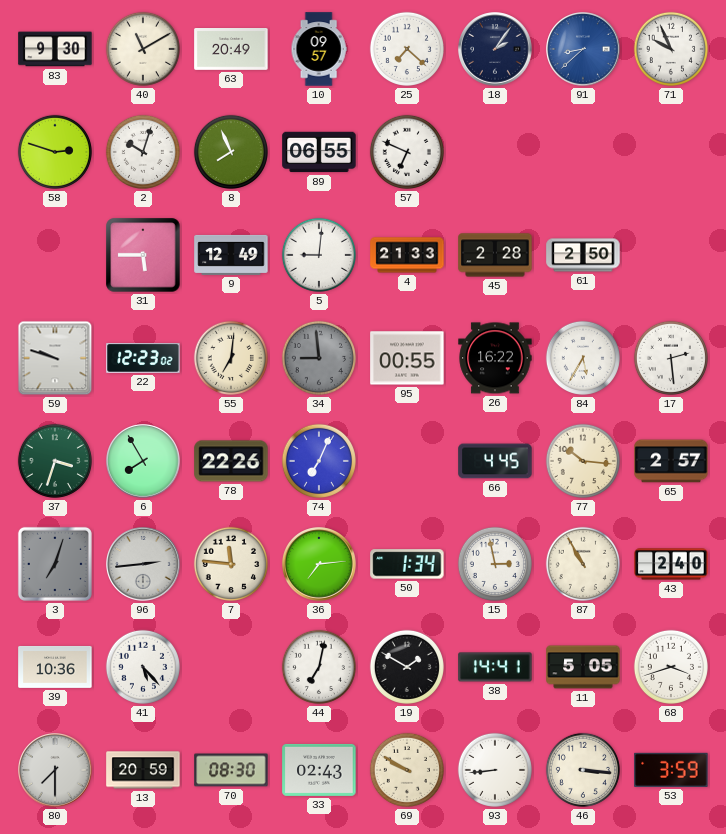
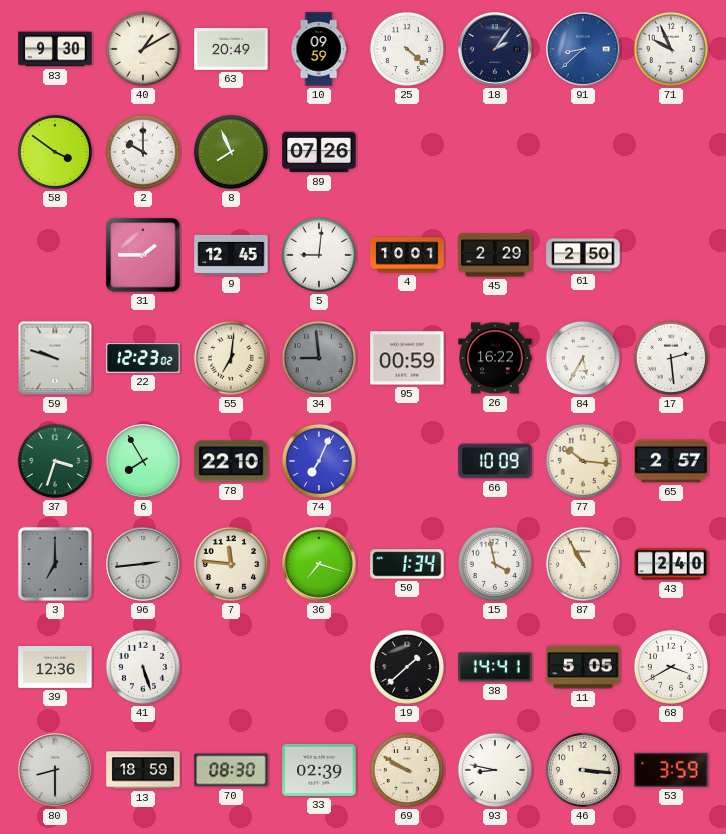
40: 11:10 -> 1:10 (143, 49)
10: 09:57 -> 09:59 (319, 49)
25: 7:22 -> 4:22 (407, 49)
58: 2:48 -> 3:51 (55, 152)
2: 10:03 -> 10:00 (143, 152)
89: 06:55 -> 07:26 (319, 152)
57: 6:49 -> none (407, 152)
31: 5:45 -> 1:45 (143, 255)
9: 12:49 -> 12:45 (231, 255)
4: 21:33 -> 10:01 (407, 255)
45: 2:28 -> 2:29 (495, 255)
95: 00:55 -> 00:59 (407, 358)
78: 22:26 -> 22:10 (231, 461)
66: 4:45 -> 10:09 (495, 461)
3: 7:03 -> 7:00 (55, 564)
36: 7:14 -> 7:18 (319, 564)
15: 2:58 -> 3:58 (495, 564)
39: 10:36 -> 12:36 (55, 667)
41: 5:23 -> 5:27 (143, 667)
44: 7:02 -> none (319, 667)
19: 1:50 -> 1:38 (407, 667)
68: 3:42 -> 3:40 (671, 667)
80: 7:30 -> 8:30 (55, 770)
13: 20:59 -> 18:59 (143, 770)
33: 02:43 -> 02:39 (319, 770)
93: 8:44 -> 8:47 (495, 770)
